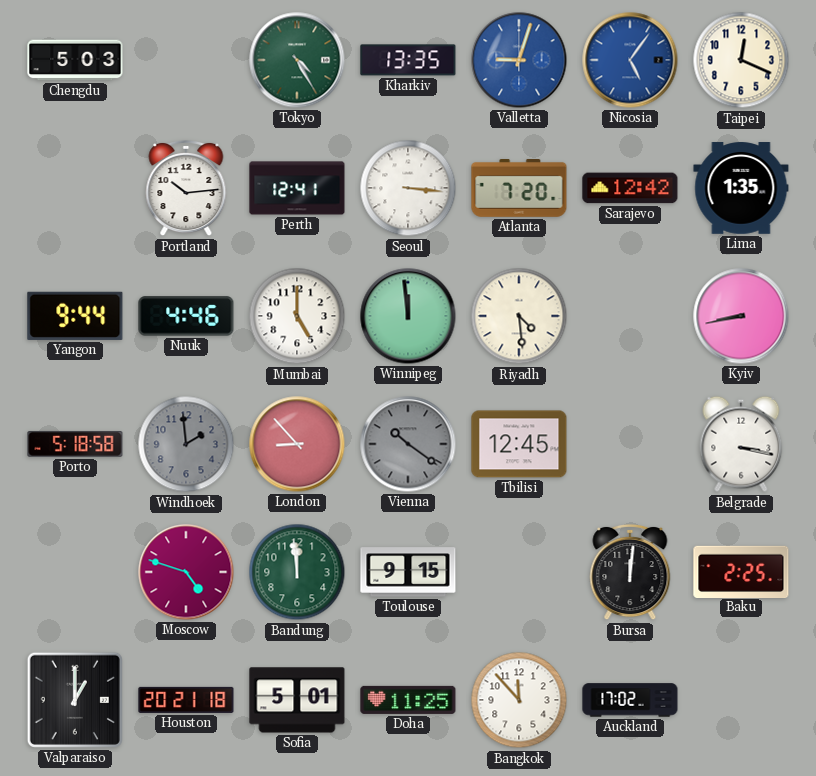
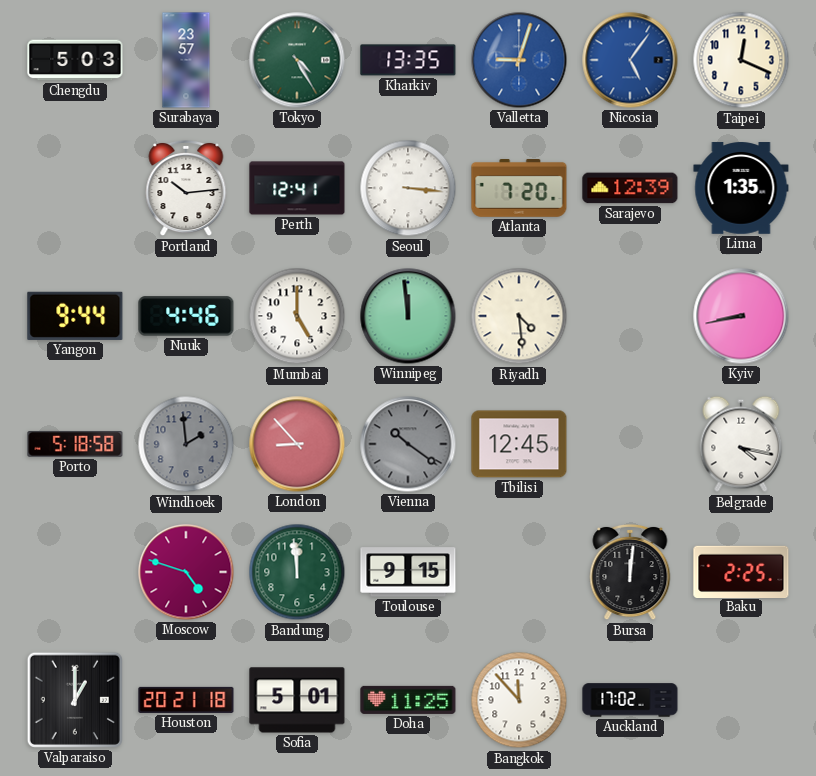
Surabaya: none -> 23:57 (186, 60)
Sarajevo: 12:42 -> 12:39 (630, 188)
Belgrade: 3:17 -> 4:17 (741, 444)
